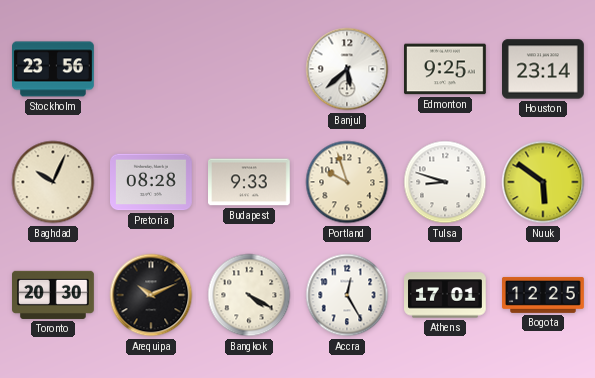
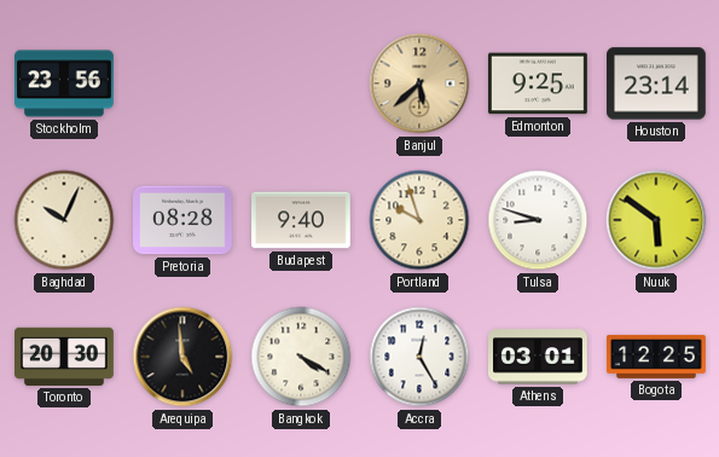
Banjul dial: white -> champagne (419, 83)
Budapest: 9:33 -> 9:40 (302, 220)
Arequipa: 10:11 -> 4:59 (182, 357)
Athens: 17:01 -> 03:01 (539, 357)
